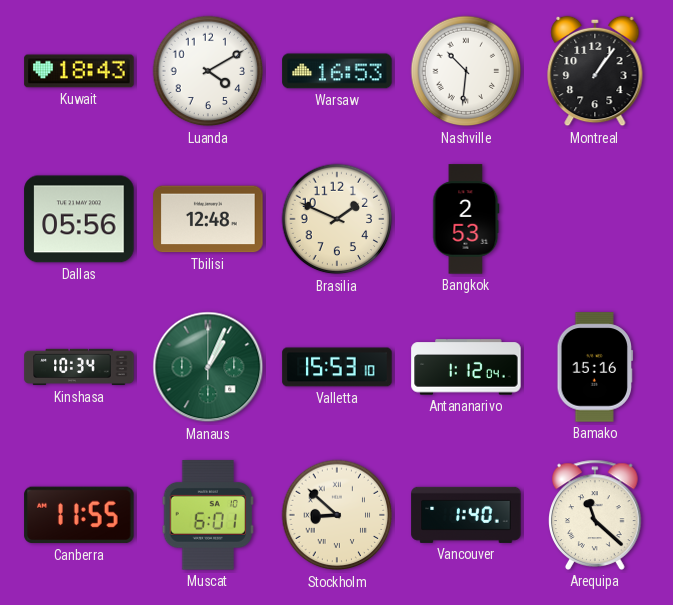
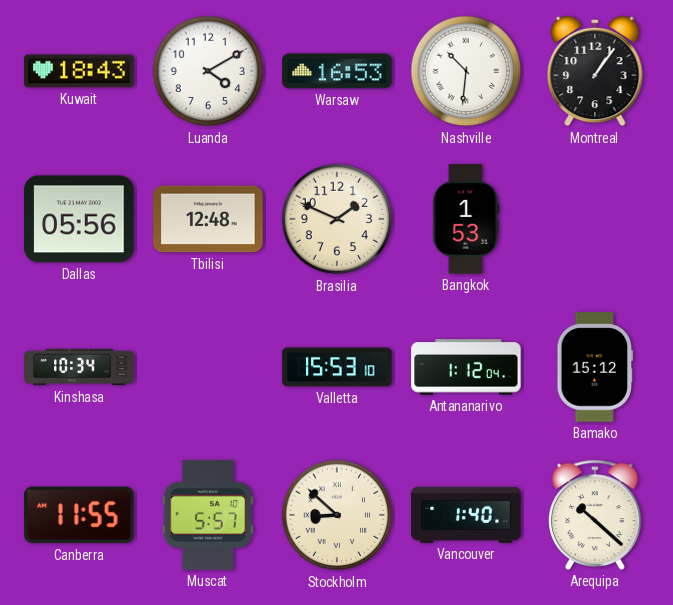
Bangkok: 2:53 -> 1:53 (466, 219)
Manaus: 1:04 -> none (208, 367)
Bamako: 15:16 -> 15:12 (595, 367)
Muscat: 6:01 -> 5:57 (207, 515)
Arequipa: 11:22 -> 10:22 (596, 515)
